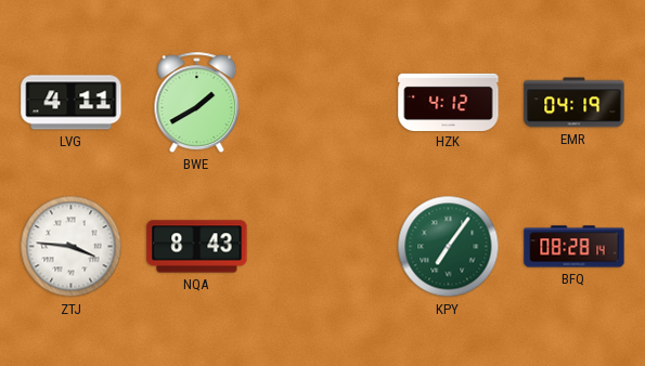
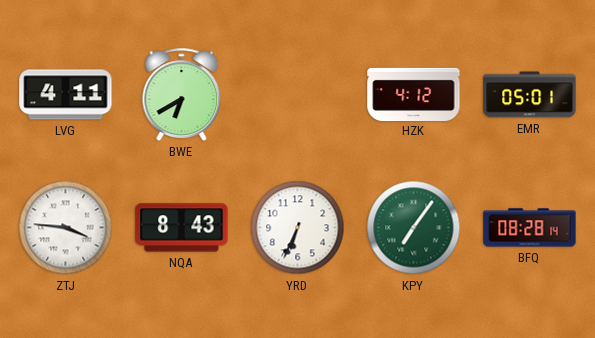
BWE: 1:40 -> 6:40 (182, 94)
EMR: 04:19 -> 05:01 (530, 95)
YRD: none -> 6:34 (298, 228)
